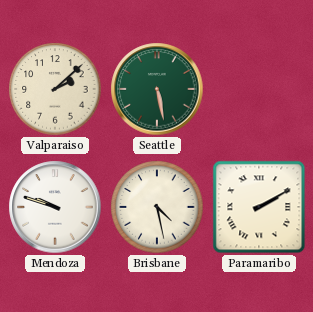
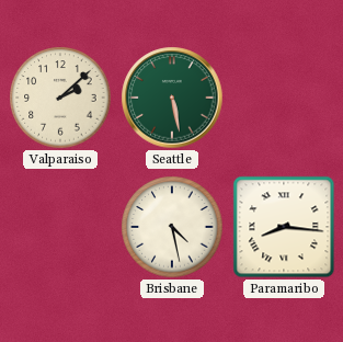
Mendoza: 9:48 -> none (55, 207)
Paramaribo: 2:10 -> 8:16 (284, 227)
